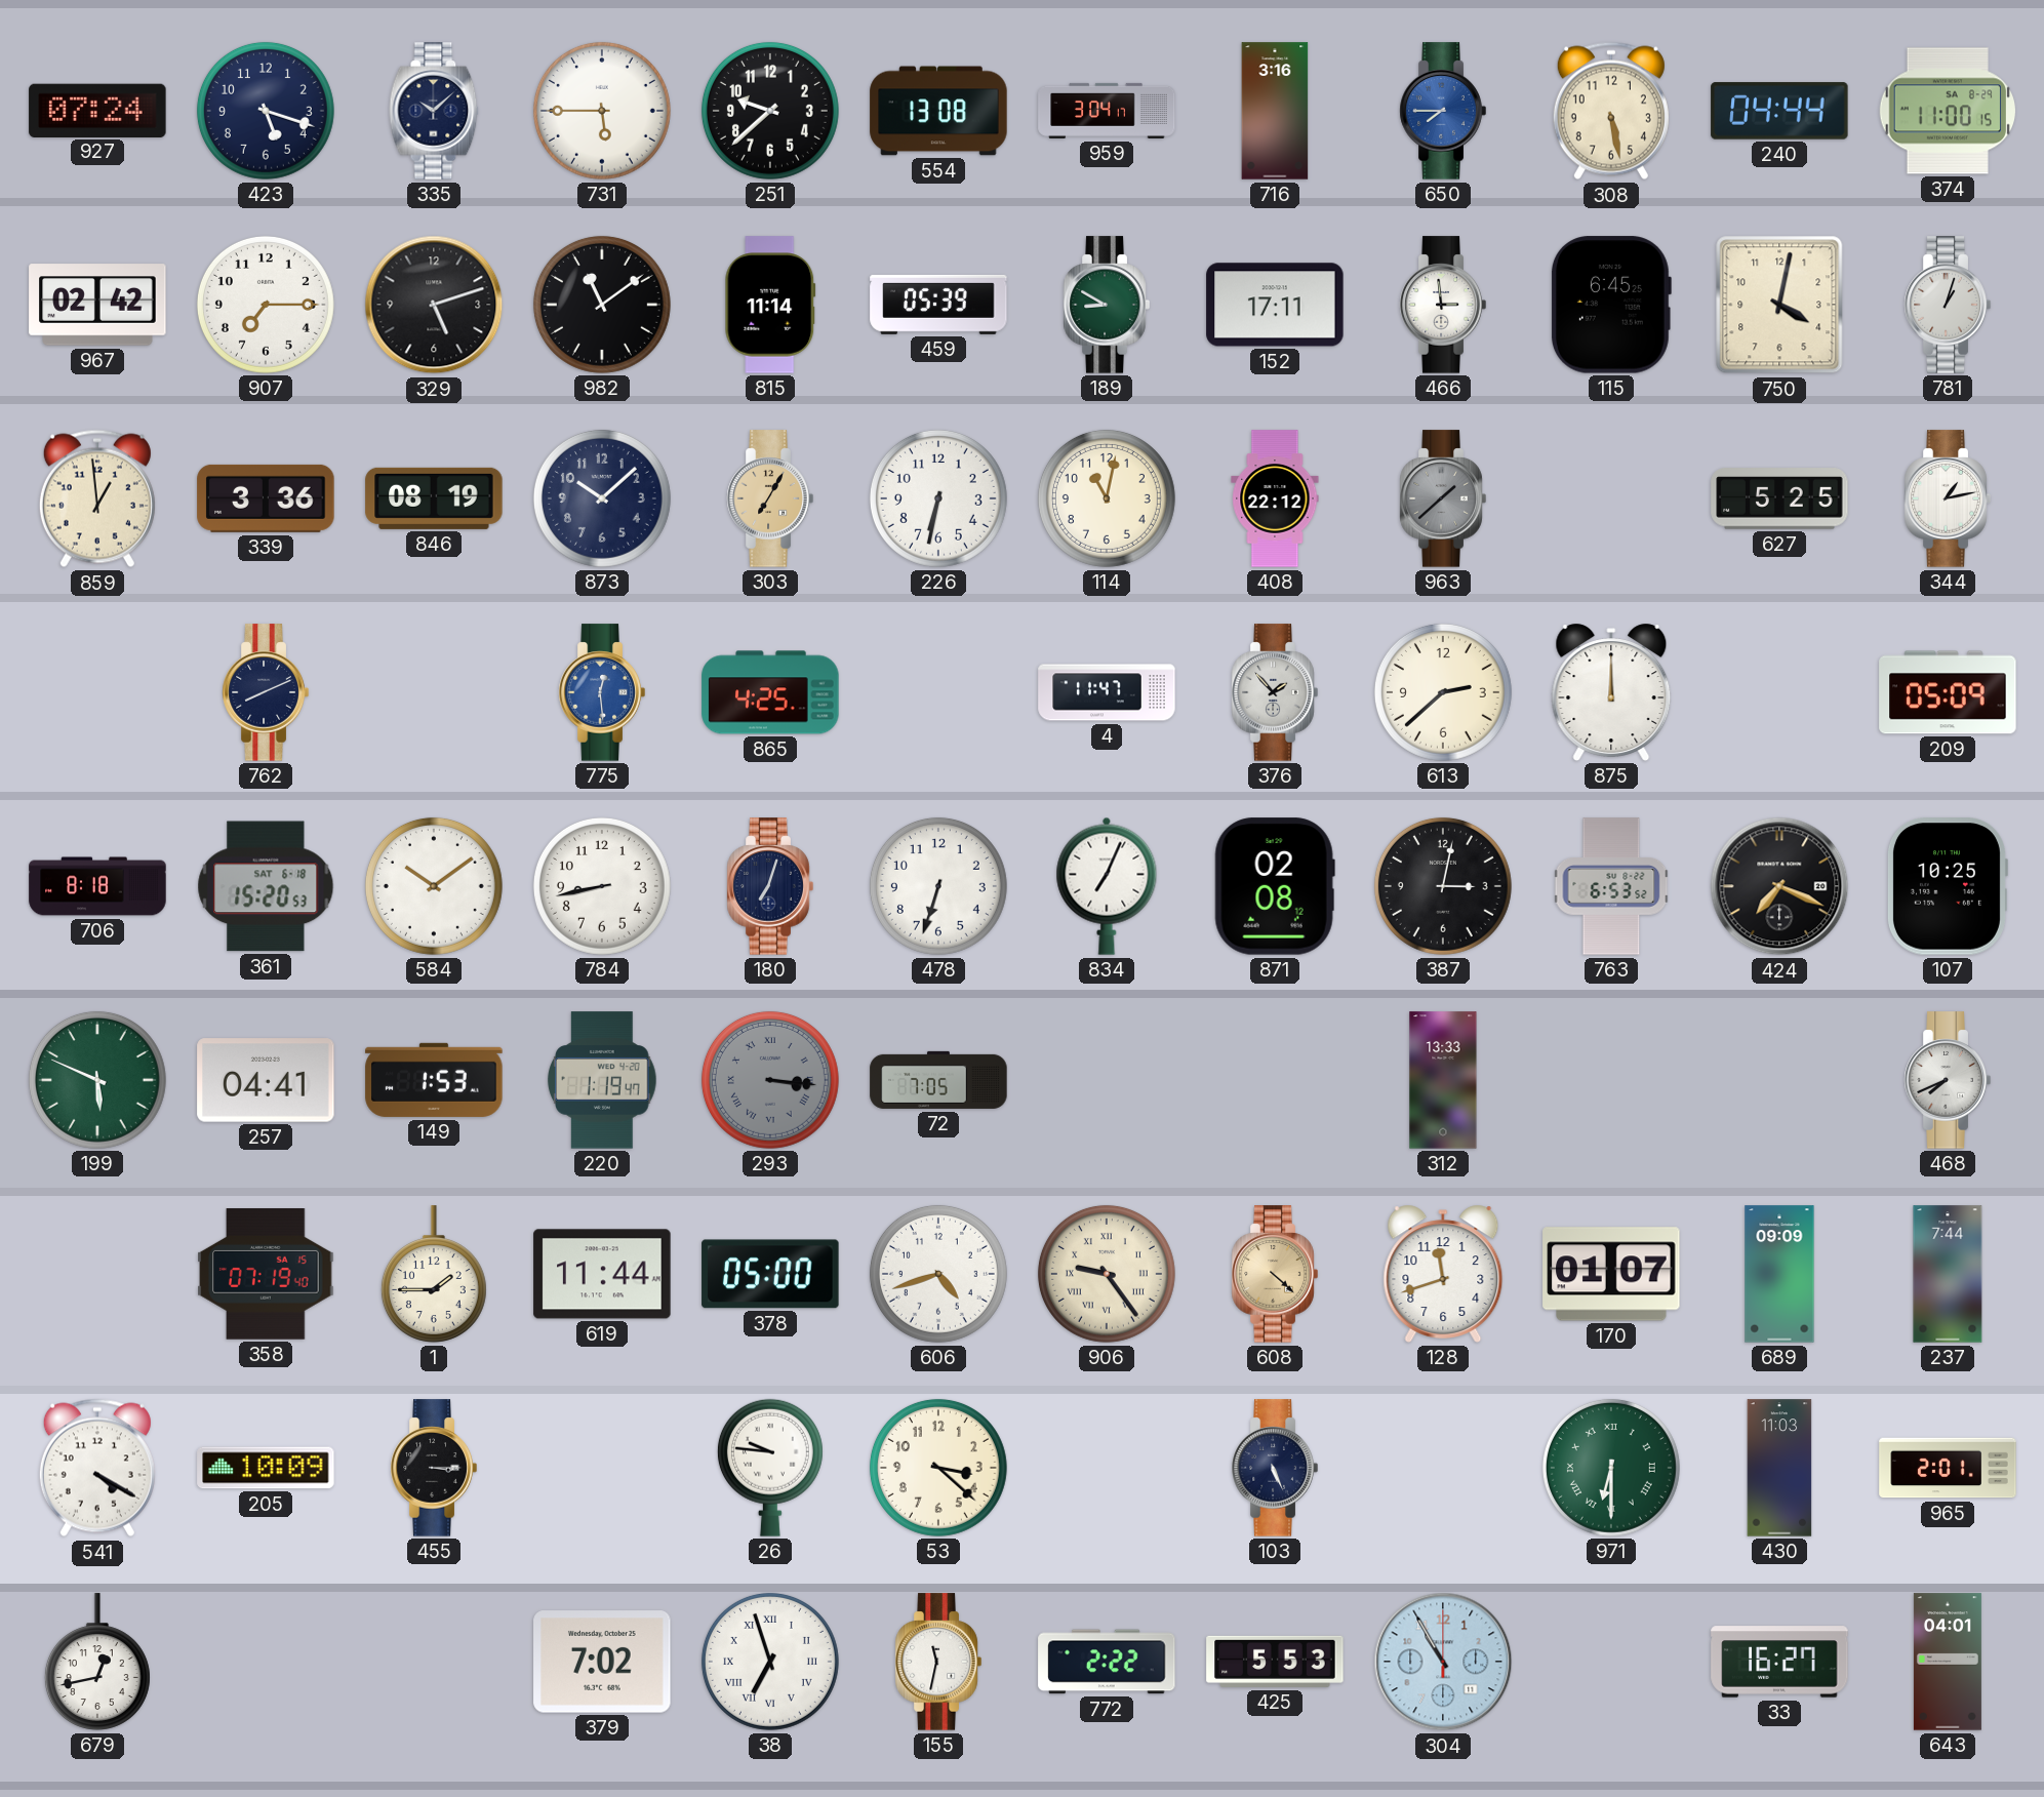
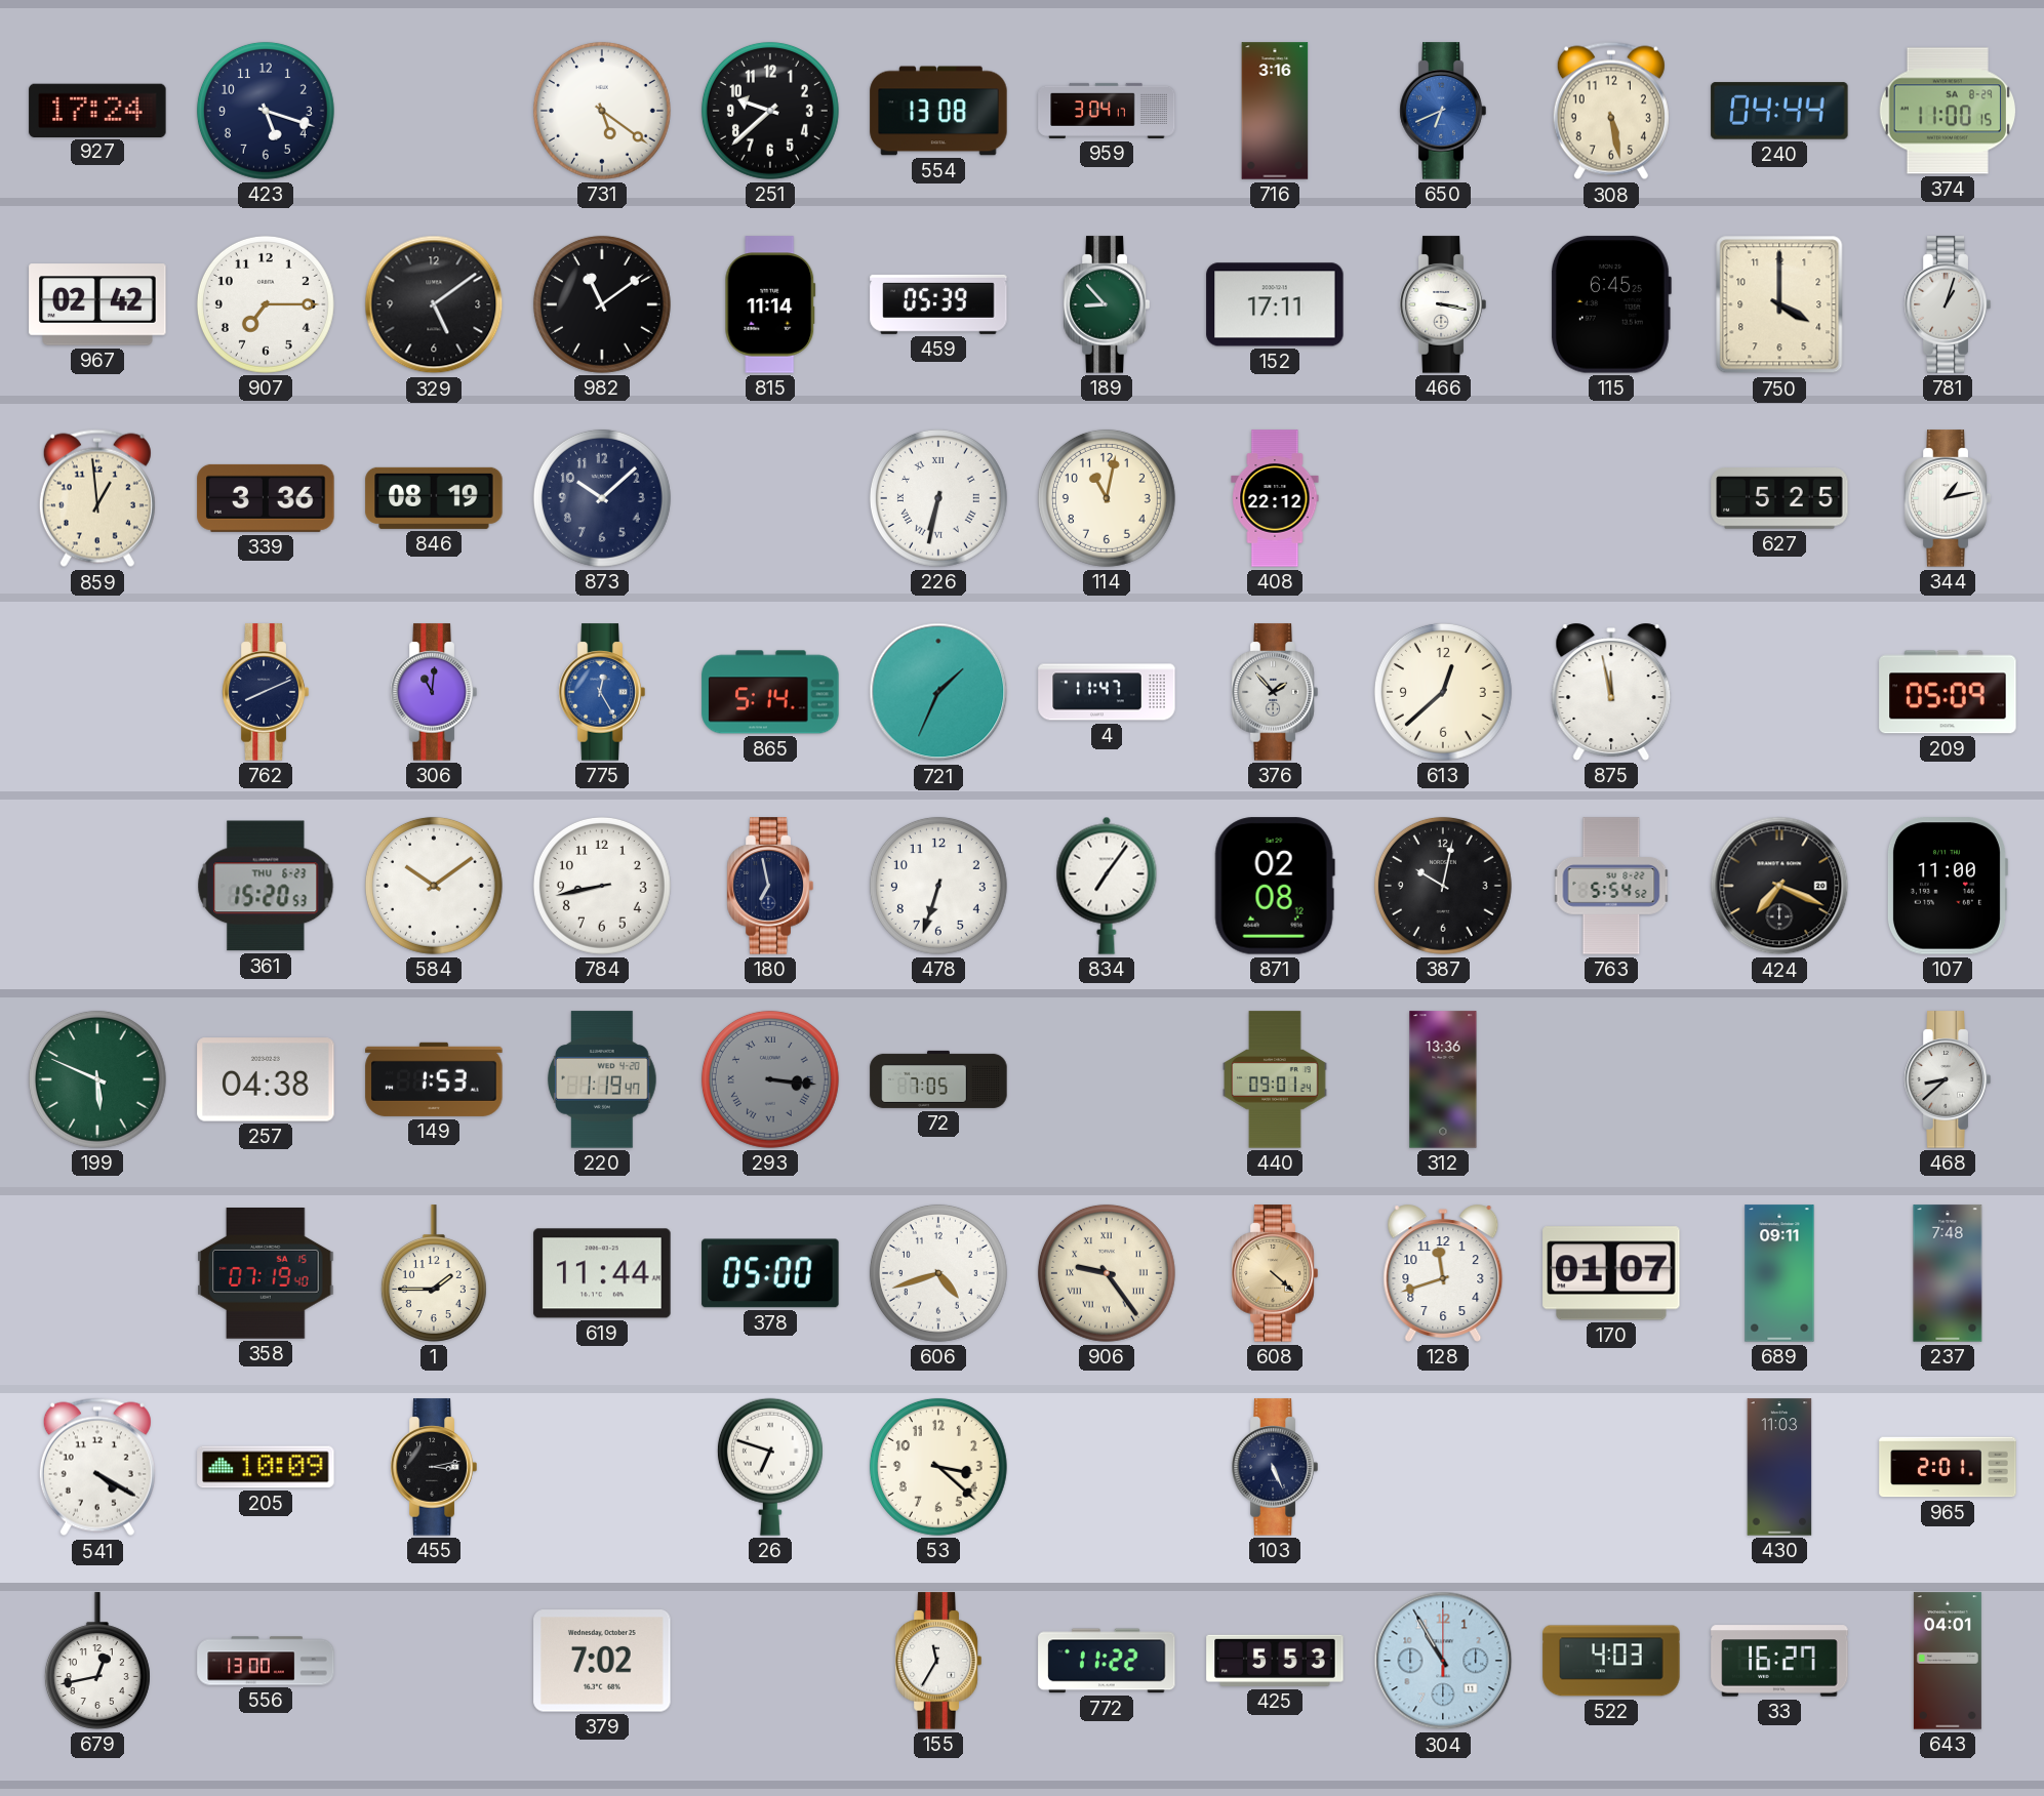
927: 07:24 -> 17:24 (97, 110)
335: 10:08 -> none (434, 111)
731: 5:45 -> 5:21 (602, 111)
650: 7:45 -> 6:41 (1443, 111)
329: 5:12 -> 5:09 (434, 304)
189: 8:50 -> 8:53 (1107, 304)
466: 2:59 -> 3:17 (1443, 304)
750: 4:02 -> 4:00 (1779, 304)
303: 7:05 -> none (770, 498)
226 numerals: Arabic -> Roman (938, 498)
963: 1:38 -> none (1443, 498)
306: none -> 11:01 (434, 692)
775: 12:29 -> 12:25 (602, 692)
865: 4:25 -> 5:14 (770, 692)
721: none -> 1:34 (938, 692)
613: 2:38 -> 12:38 (1443, 692)
875: 12:00 -> 11:58 (1611, 692)
706: 8:18 -> none (97, 886)
361 date: SAT 6-18 -> THU 6-23 (266, 886)
180: 7:03 -> 6:58 (770, 886)
834: 7:04 -> 7:06 (1107, 886)
387: 3:02 -> 10:02 (1443, 886)
763: 6:53 -> 5:54 (1611, 886)
107: 10:25 -> 11:00 (1947, 886)
257: 04:41 -> 04:38 (266, 1079)
440: none -> 09:01 (1275, 1079)
312: 13:33 -> 13:36 (1443, 1079)
468: 7:41 -> 8:38 (1948, 1079)
689: 09:09 -> 09:11 (1779, 1273)
237: 7:44 -> 7:48 (1948, 1273)
455: 3:15 -> 3:13 (434, 1467)
26: 9:46 -> 6:48 (770, 1467)
971: 6:30 -> none (1611, 1468)
556: none -> 13:00 (266, 1661)
38: 6:57 -> none (770, 1662)
155: 11:32 -> 11:35 (938, 1661)
772: 2:22 -> 11:22 (1107, 1661)
522: none -> 4:03 (1611, 1661)
